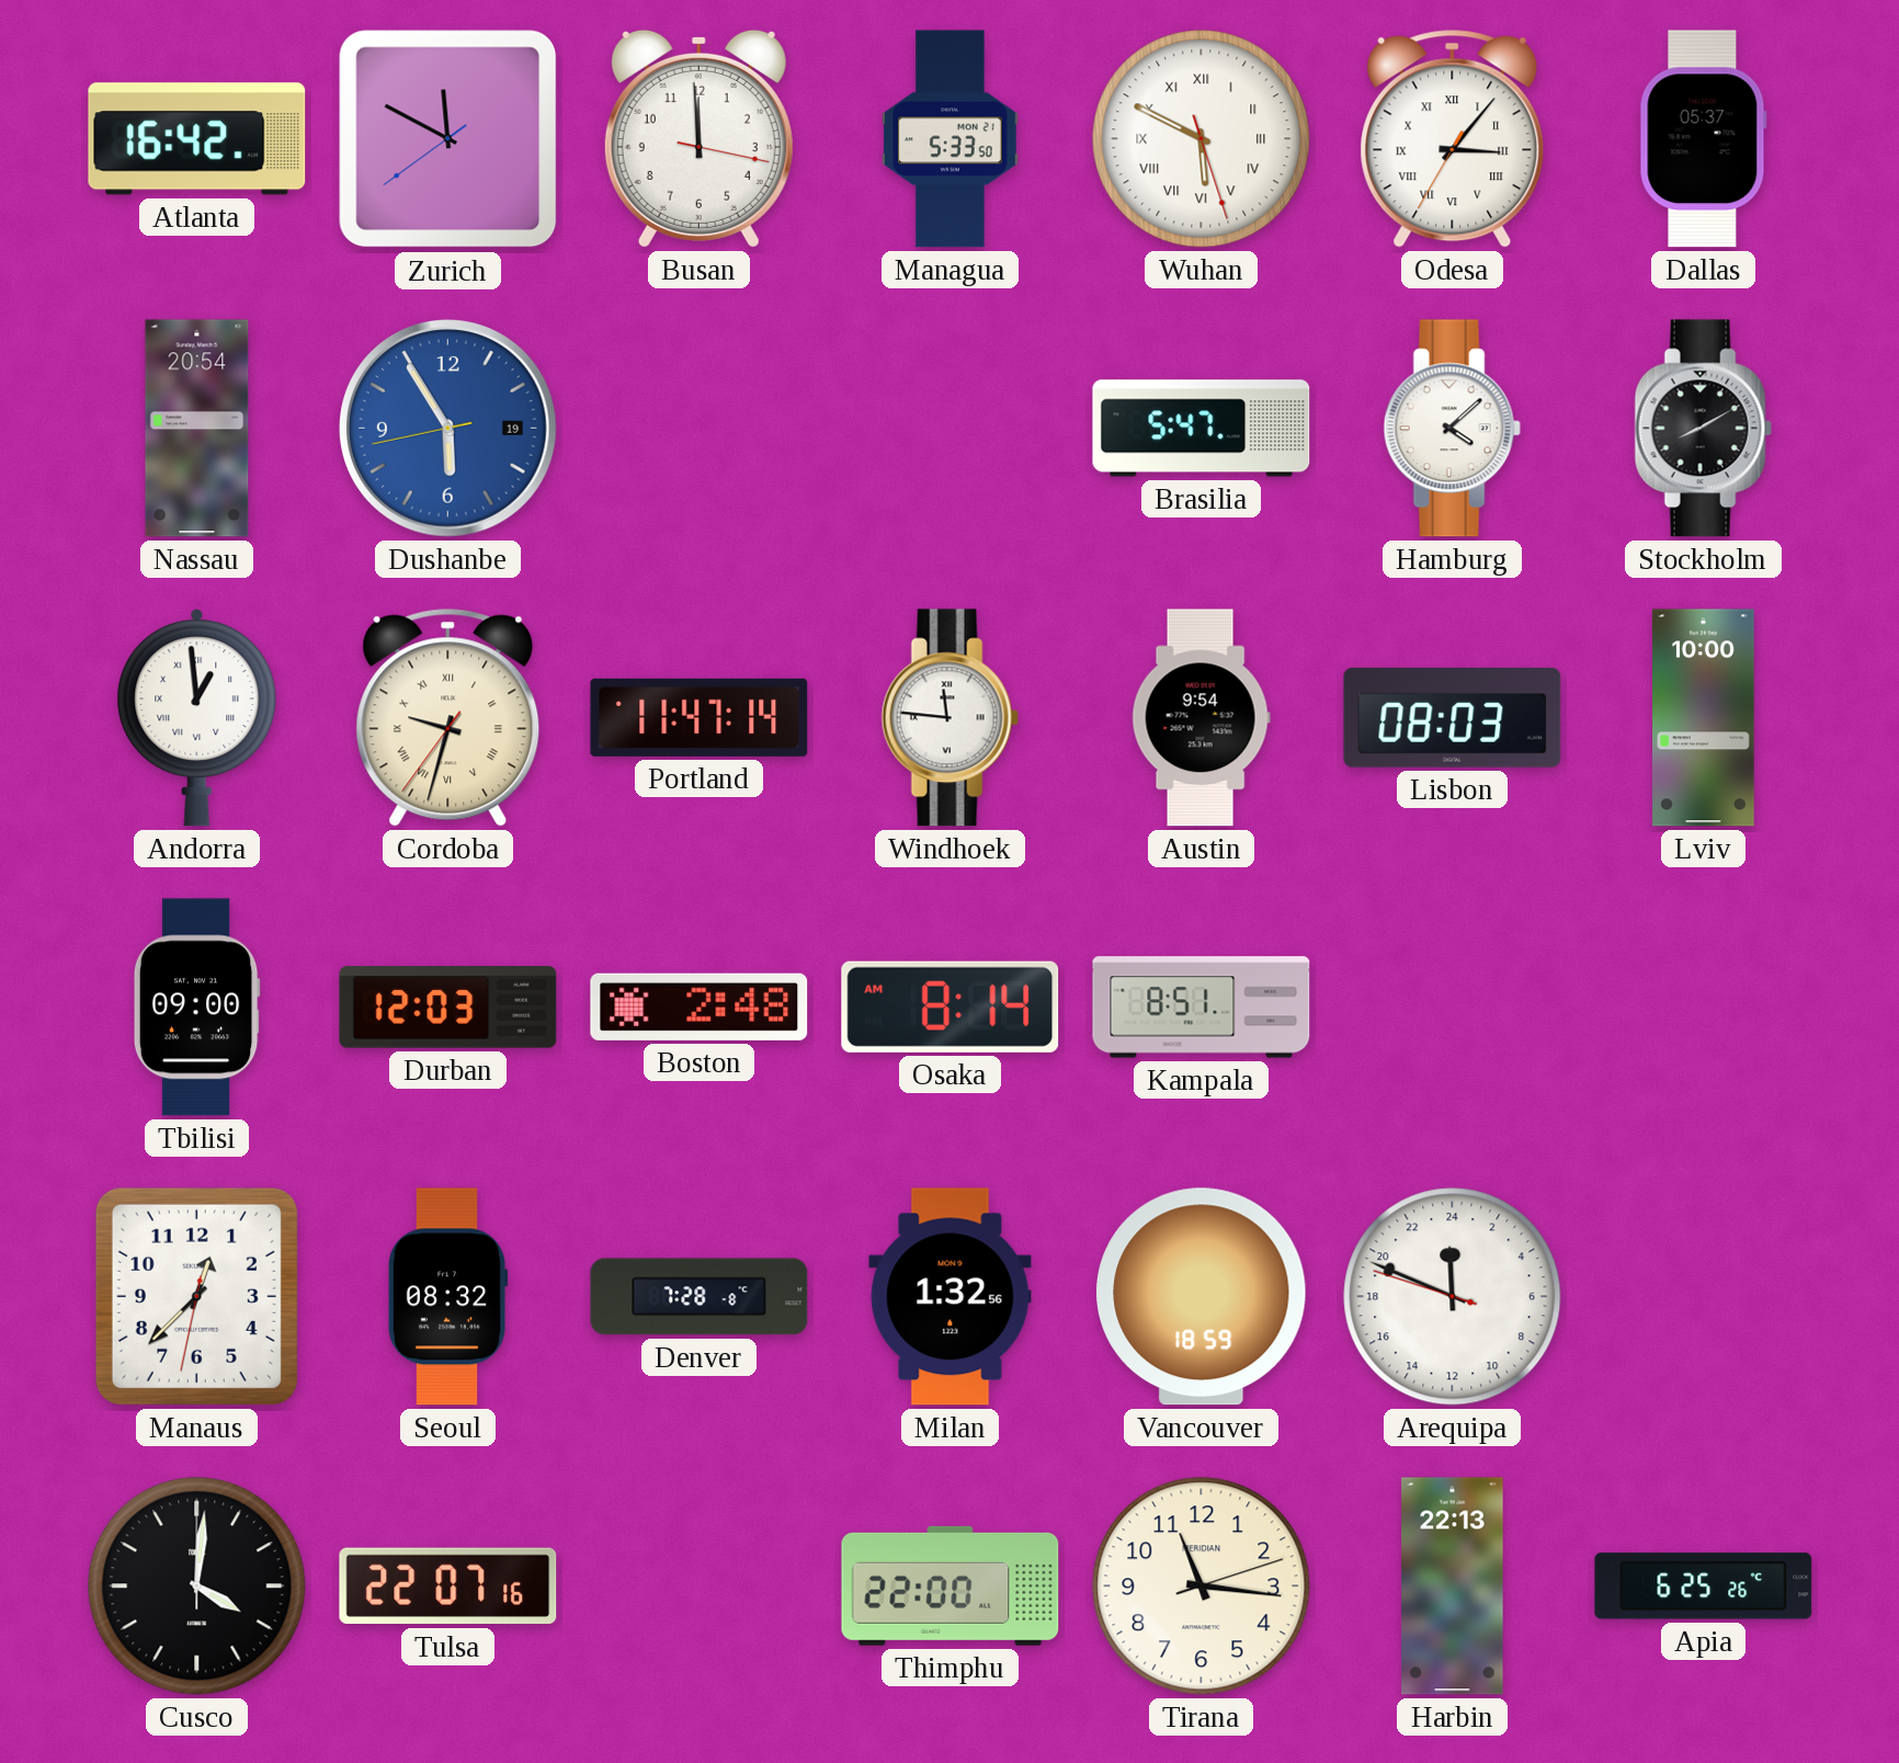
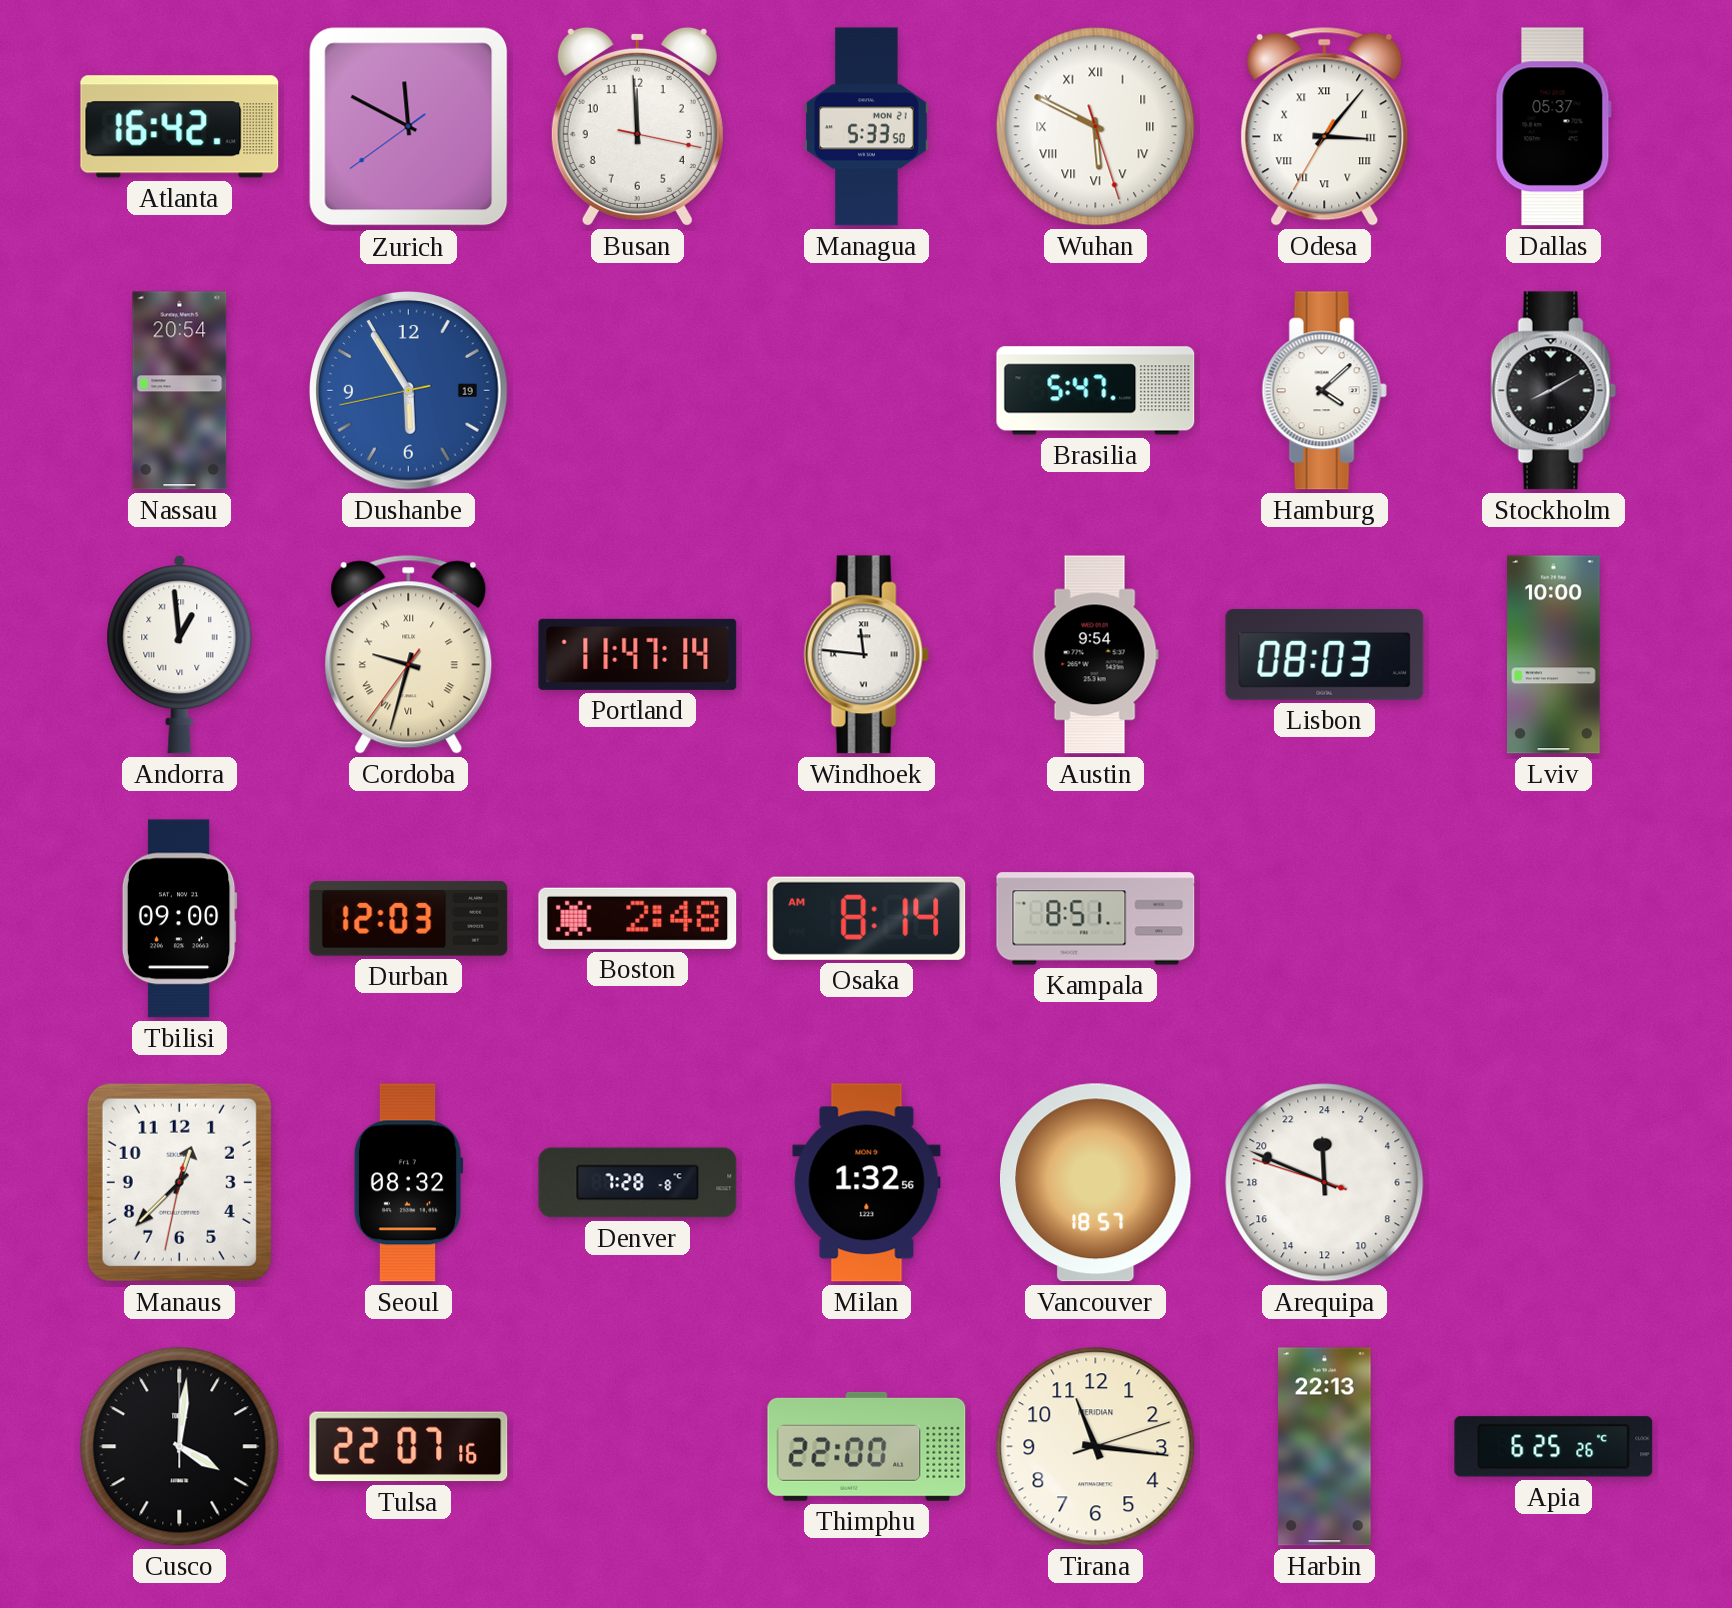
Vancouver: 18:59 -> 18:57 (1096, 1183)
